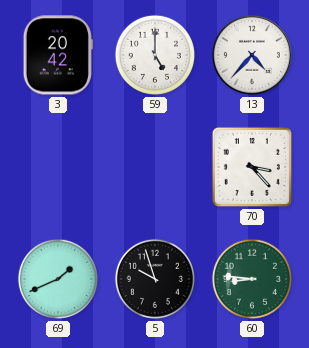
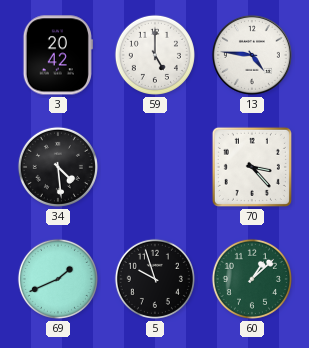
13: 4:37 -> 4:46 (252, 55)
34: none -> 4:29 (58, 167)
60: 8:46 -> 1:08 (252, 279)
